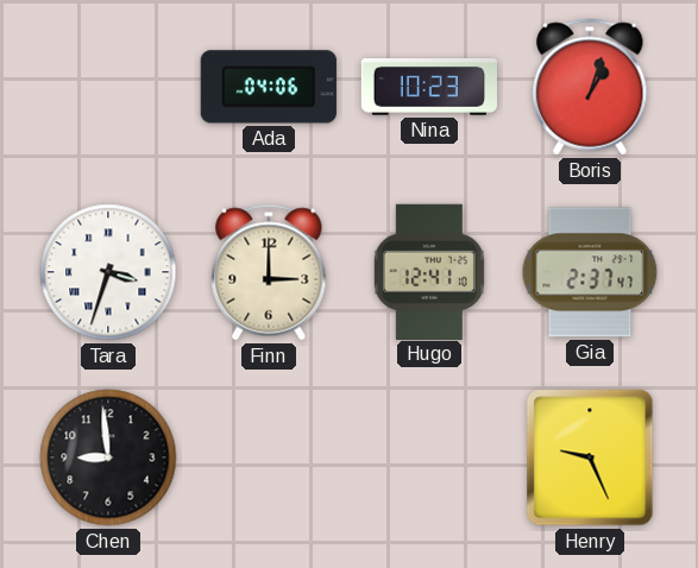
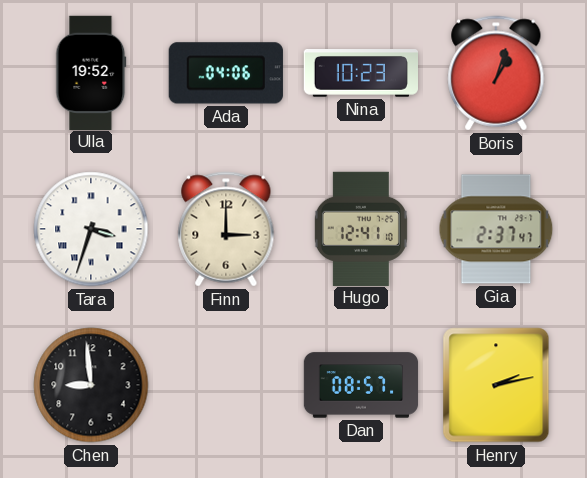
Ulla: none -> 19:52 (91, 72)
Dan: none -> 08:57 (361, 385)
Henry: 9:26 -> 2:13 (496, 385)
